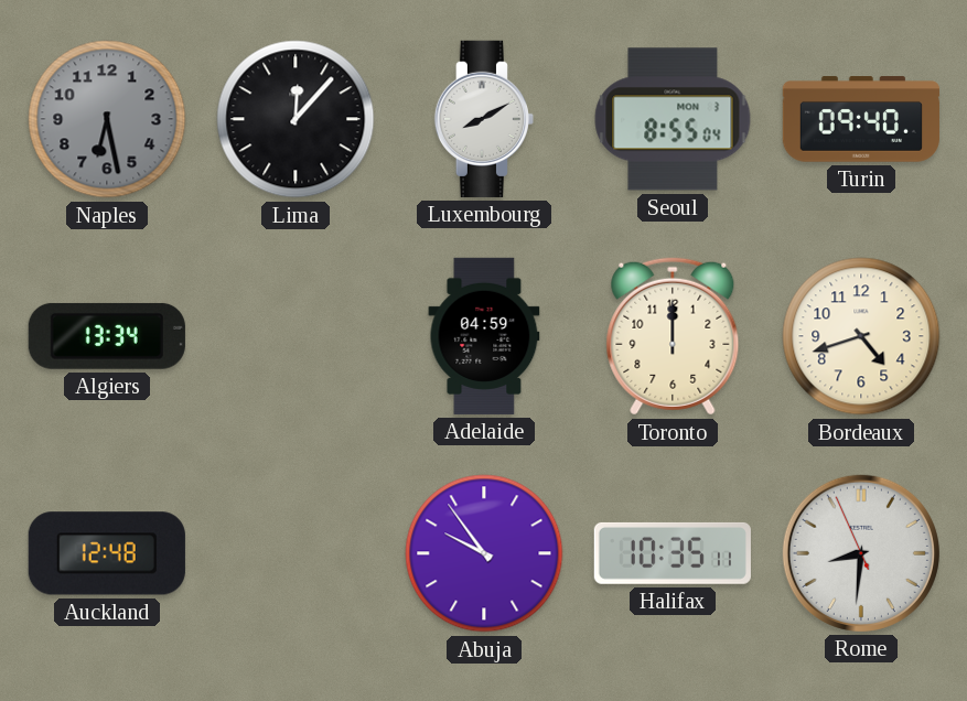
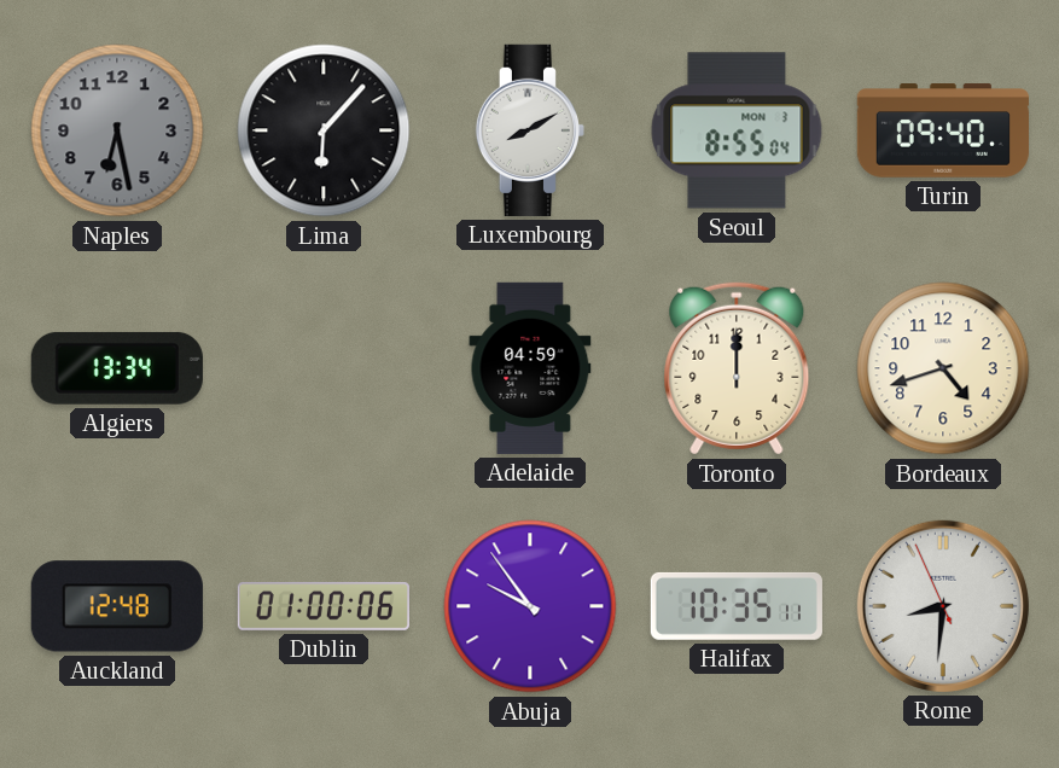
Lima: 12:07 -> 6:07 (324, 130)
Dublin: none -> 01:00 (324, 606)
